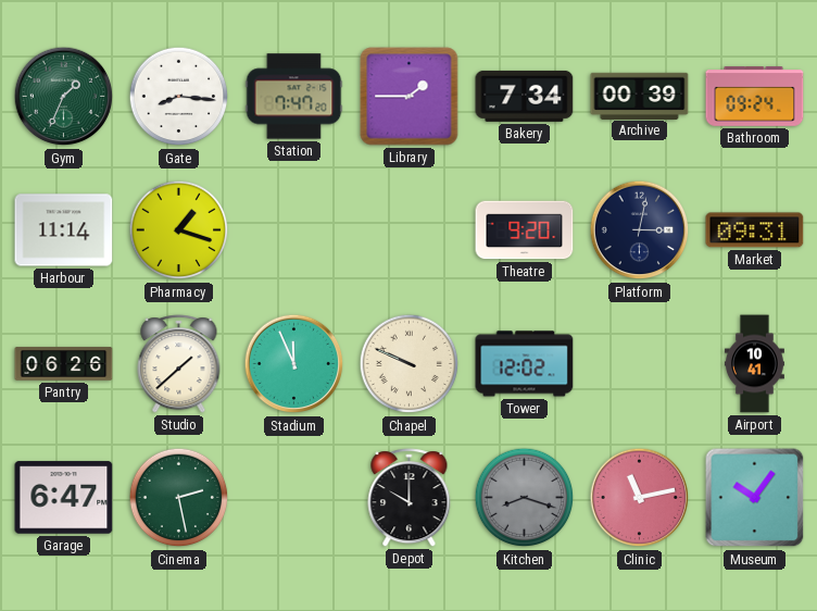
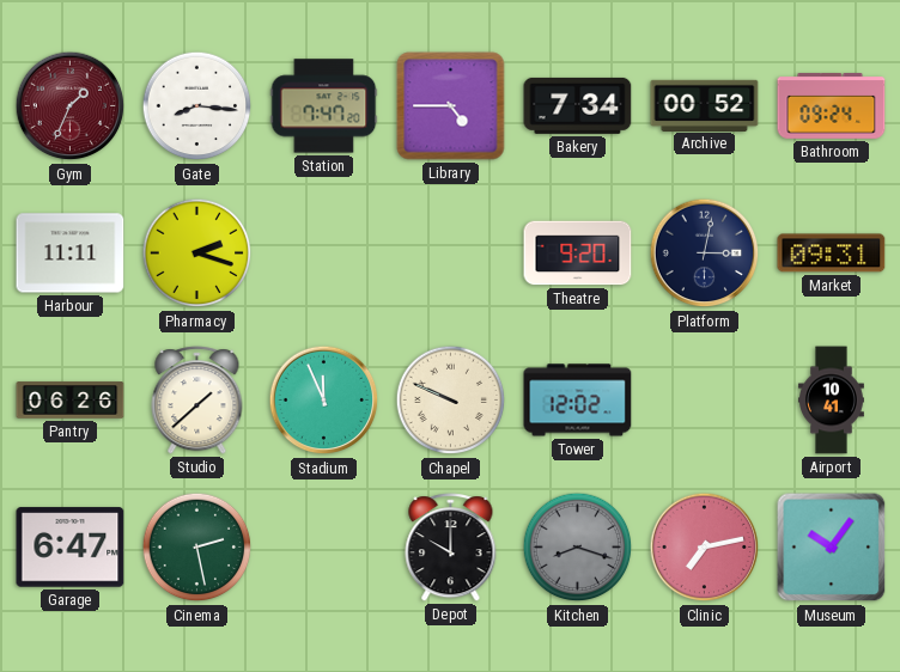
Gym dial: green -> burgundy (71, 106)
Library: 1:45 -> 4:45 (451, 106)
Archive: 00:39 -> 00:52 (705, 105)
Harbour: 11:14 -> 11:11 (71, 253)
Pharmacy: 1:18 -> 2:18 (197, 253)
Clinic: 11:13 -> 7:13 (705, 548)
